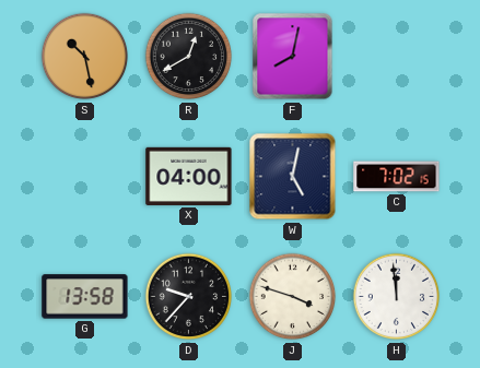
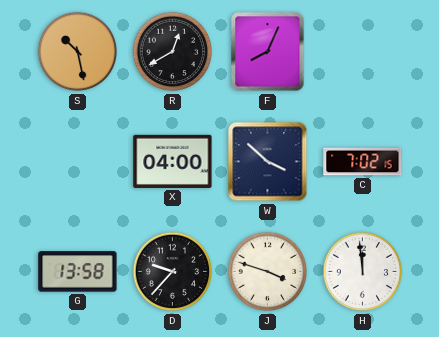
F: 8:02 -> 8:04 (268, 52)
W: 5:02 -> 3:52 (268, 162)
